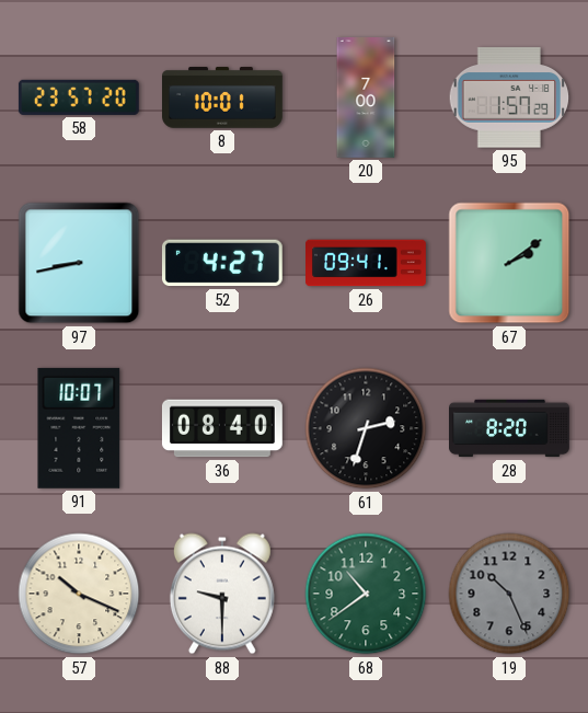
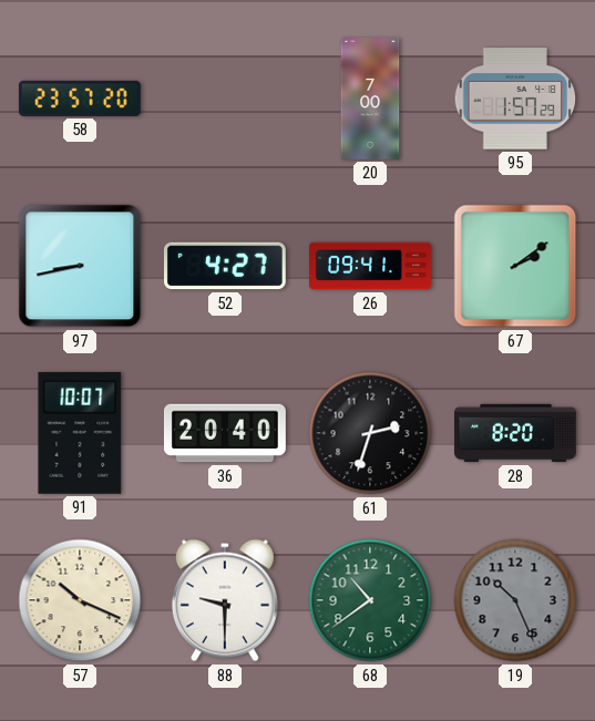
8: 10:01 -> none (223, 97)
36: 08:40 -> 20:40 (225, 433)
